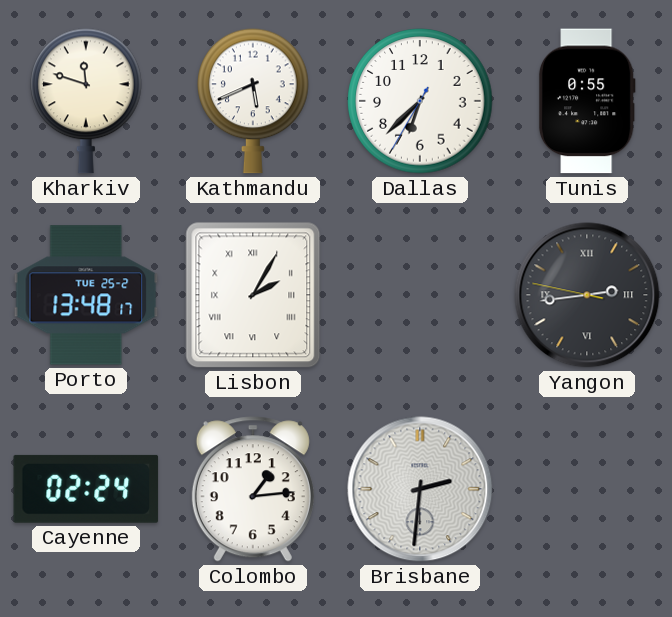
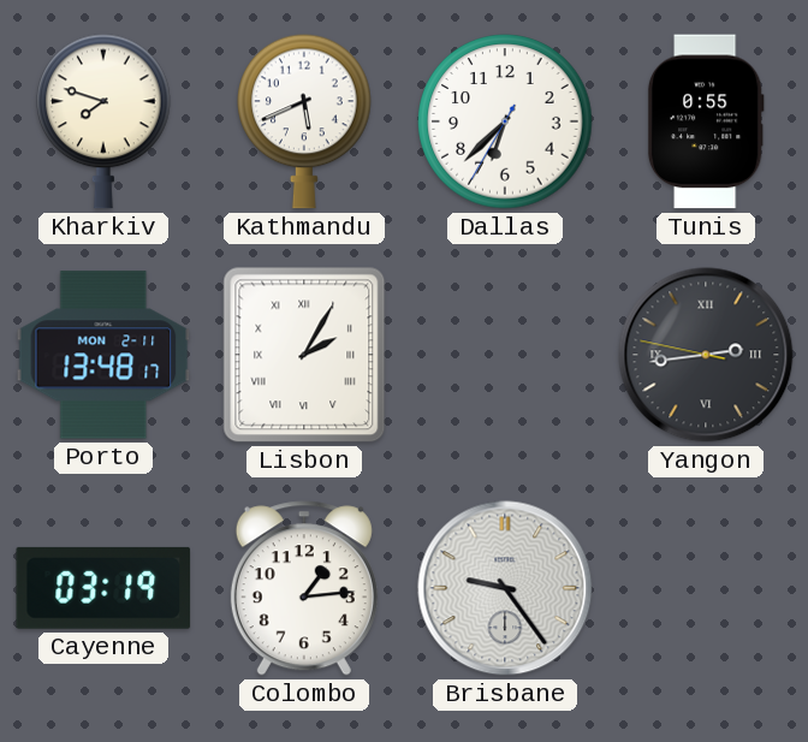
Kharkiv: 11:48 -> 7:48 (105, 121)
Porto date: TUE 25-2 -> MON 2-11 (103, 355)
Cayenne: 02:24 -> 03:19 (103, 588)
Brisbane: 2:31 -> 9:24 (505, 588)
